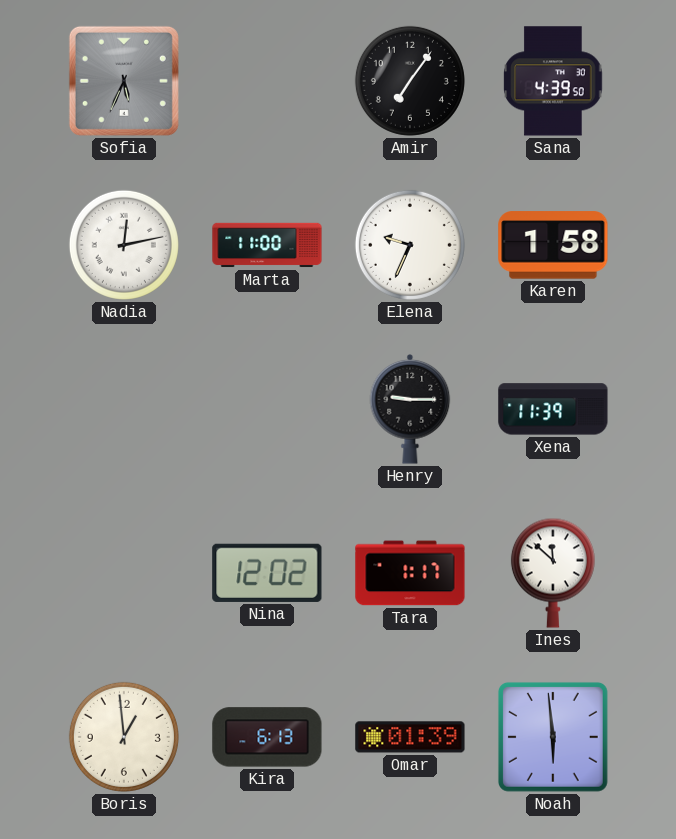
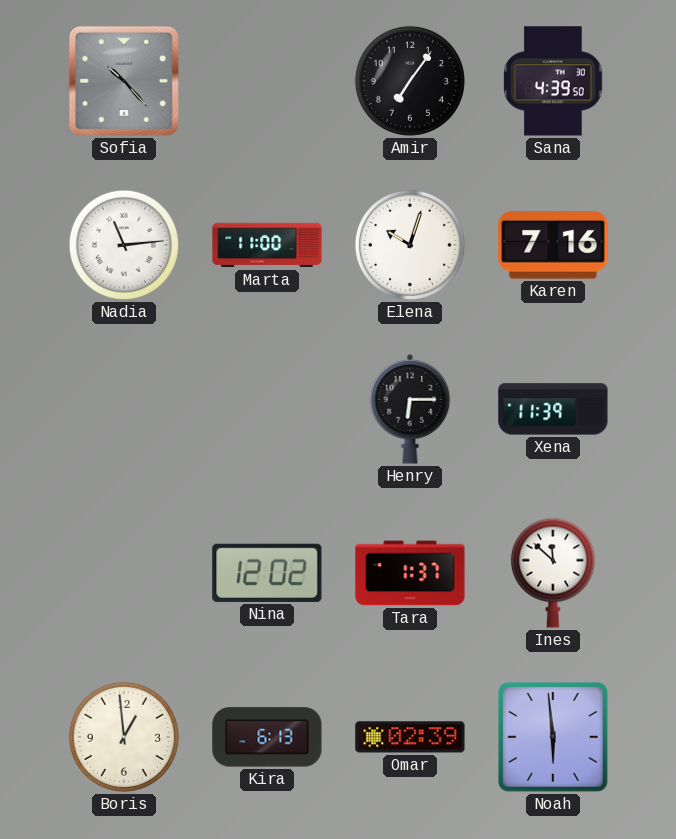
Sofia: 5:34 -> 10:23 (124, 81)
Nadia: 12:13 -> 11:14 (124, 245)
Elena: 9:34 -> 10:03 (410, 245)
Karen: 1:58 -> 7:16 (553, 245)
Henry: 9:15 -> 6:15 (410, 409)
Tara: 1:17 -> 1:37 (410, 573)
Omar: 01:39 -> 02:39 (410, 737)
